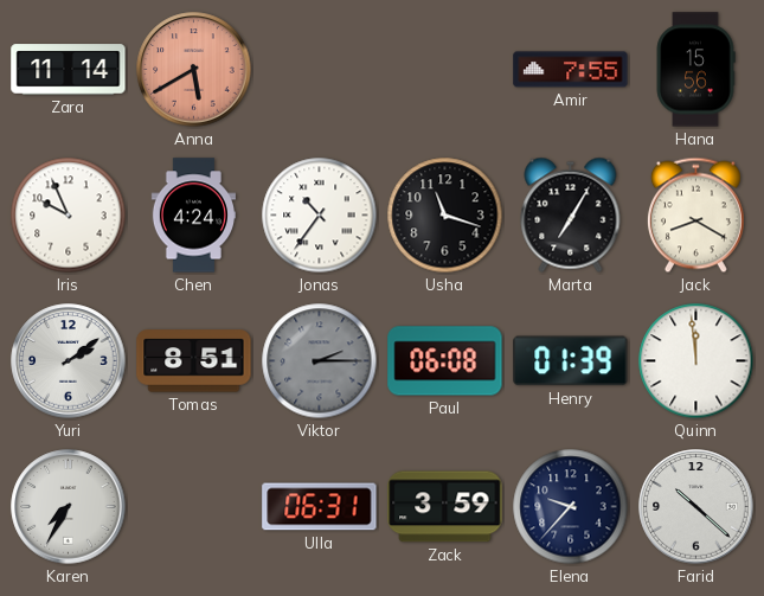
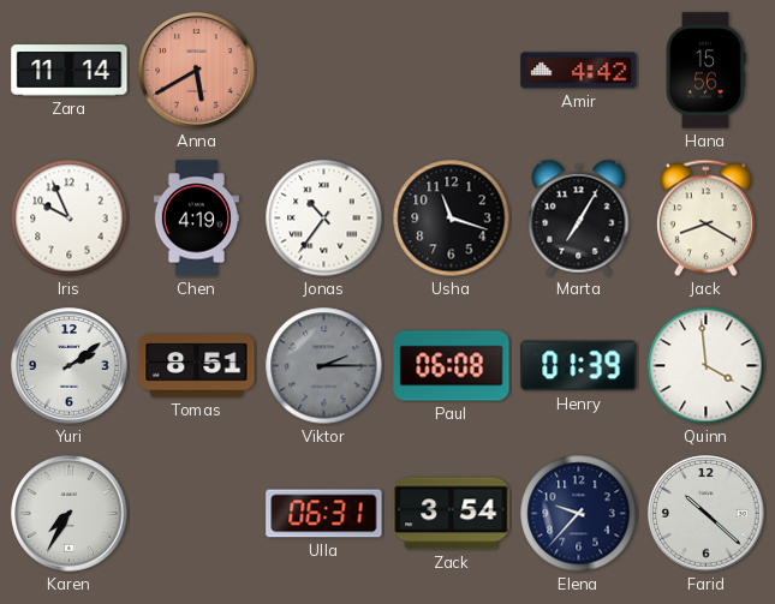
Amir: 7:55 -> 4:42 (579, 71)
Chen: 4:24 -> 4:19 (196, 219)
Quinn: 11:59 -> 3:59 (707, 366)
Zack: 3:59 -> 3:54 (452, 514)
